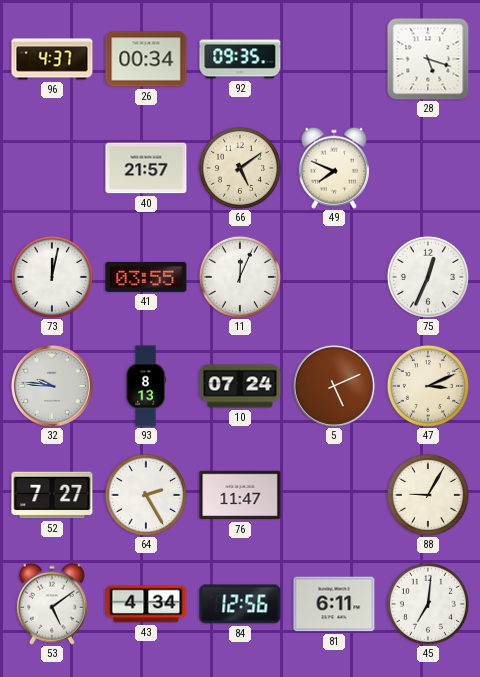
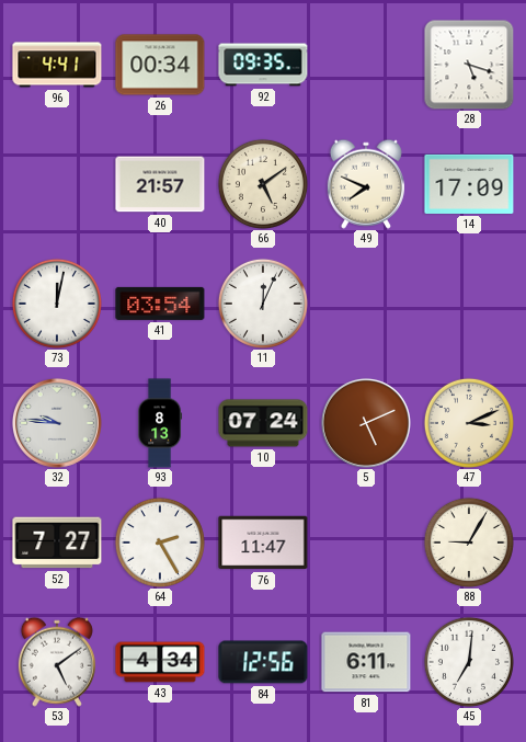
96: 4:37 -> 4:41 (57, 65)
14: none -> 17:09 (469, 184)
41: 03:55 -> 03:54 (160, 304)
75: 12:34 -> none (428, 277)
